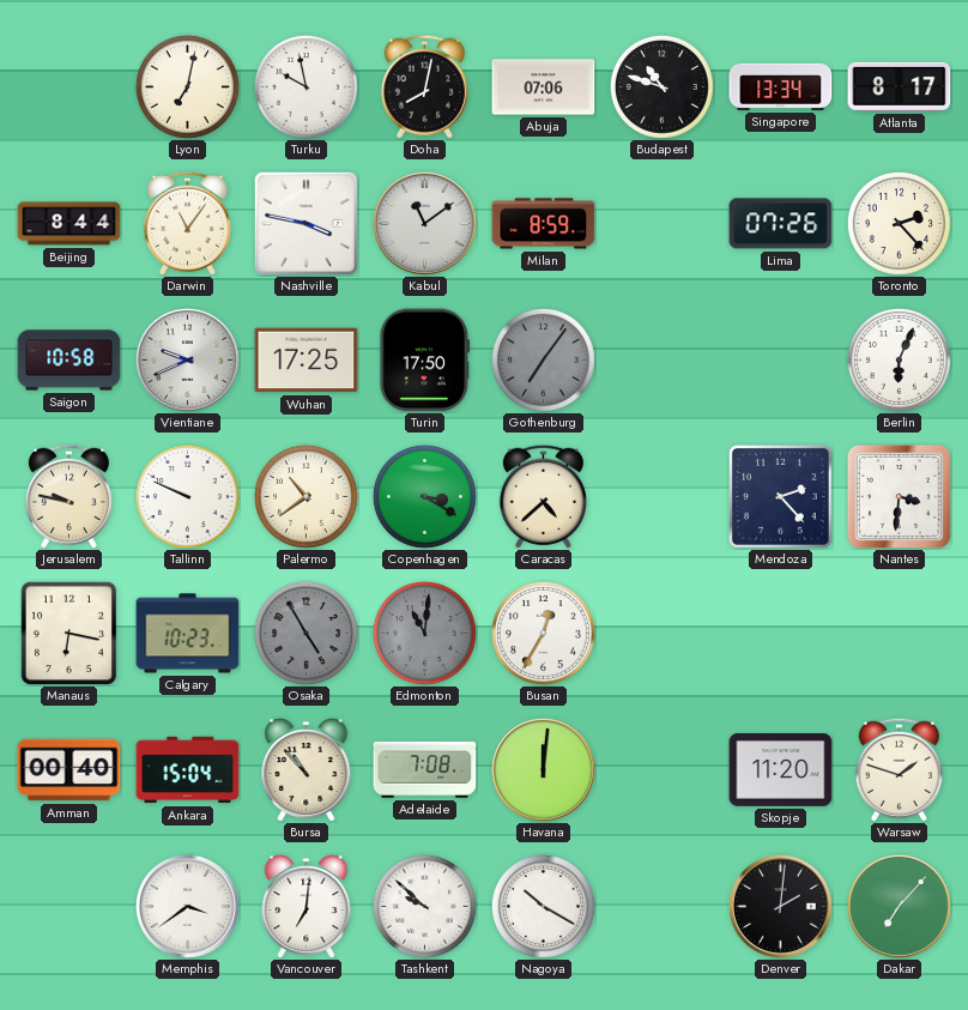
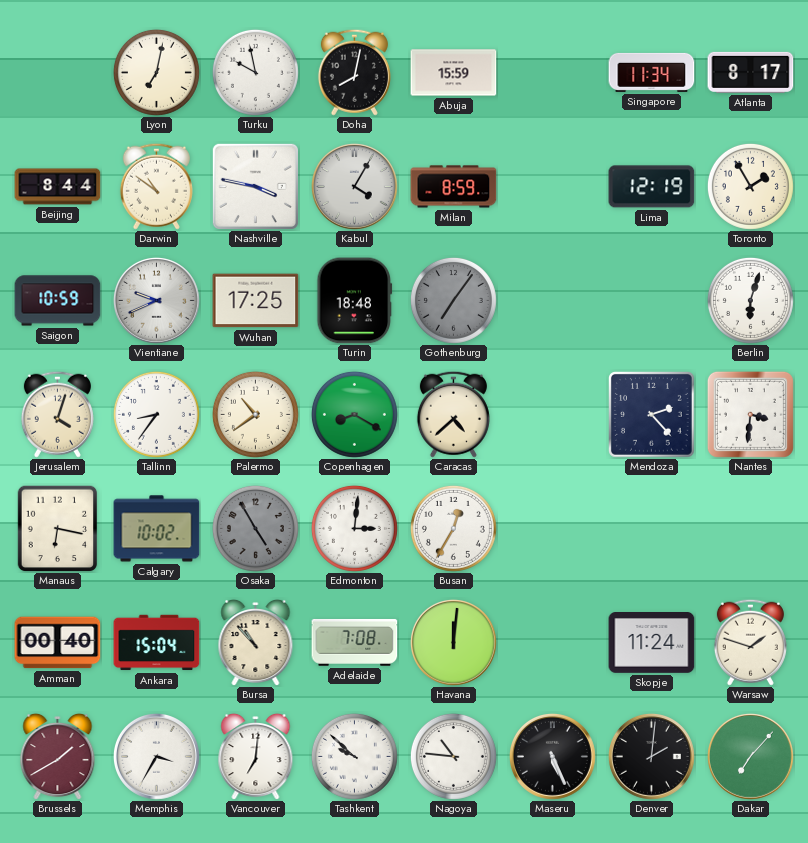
Abuja: 07:06 -> 15:59 (454, 73)
Budapest: 10:48 -> none (661, 86)
Singapore: 13:34 -> 11:34 (652, 72)
Darwin: 11:06 -> 10:51 (156, 186)
Kabul: 11:09 -> 4:05 (354, 186)
Lima: 07:26 -> 12:19 (652, 187)
Toronto: 2:23 -> 1:55 (750, 186)
Saigon: 10:58 -> 10:59 (58, 301)
Turin: 17:50 -> 18:48 (355, 301)
Berlin: 6:04 -> 6:03 (750, 300)
Jerusalem: 9:47 -> 4:03 (57, 414)
Tallinn: 9:49 -> 8:36 (156, 414)
Copenhagen: 3:20 -> 8:20 (354, 414)
Calgary: 10:23 -> 10:02 (157, 529)
Edmonton: 11:01 -> 3:01 (354, 528)
Edmonton dial: grey -> white (354, 528)
Skopje: 11:20 -> 11:24 (652, 643)
Brussels: none -> 1:40 (58, 756)
Memphis: 3:39 -> 3:35 (156, 756)
Nagoya: 10:20 -> 10:46 (453, 756)
Maseru: none -> 5:26 (552, 756)
